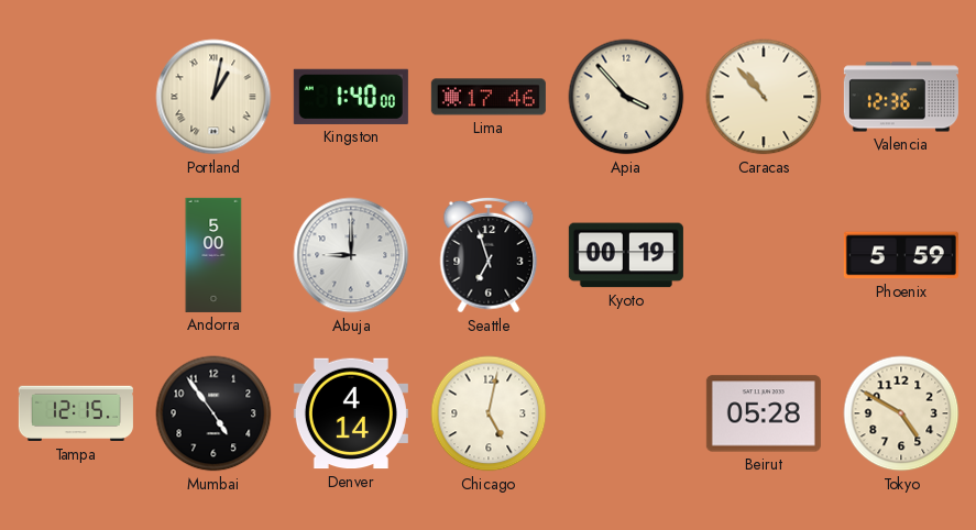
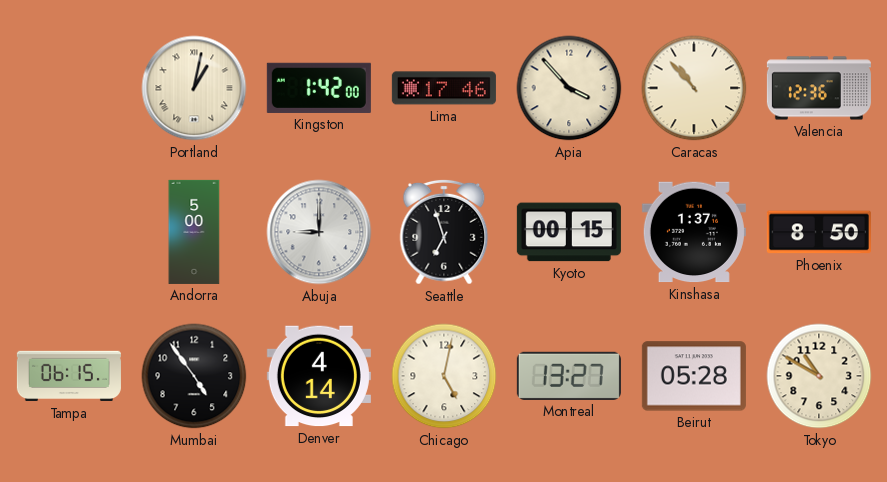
Kingston: 1:40 -> 1:42 (319, 88)
Kyoto: 00:19 -> 00:15 (569, 232)
Kinshasa: none -> 1:37 (694, 232)
Phoenix: 5:59 -> 8:50 (819, 232)
Tampa: 12:15 -> 06:15 (69, 376)
Montreal: none -> 13:27 (569, 376)
Tokyo: 4:50 -> 10:50 (819, 376)
